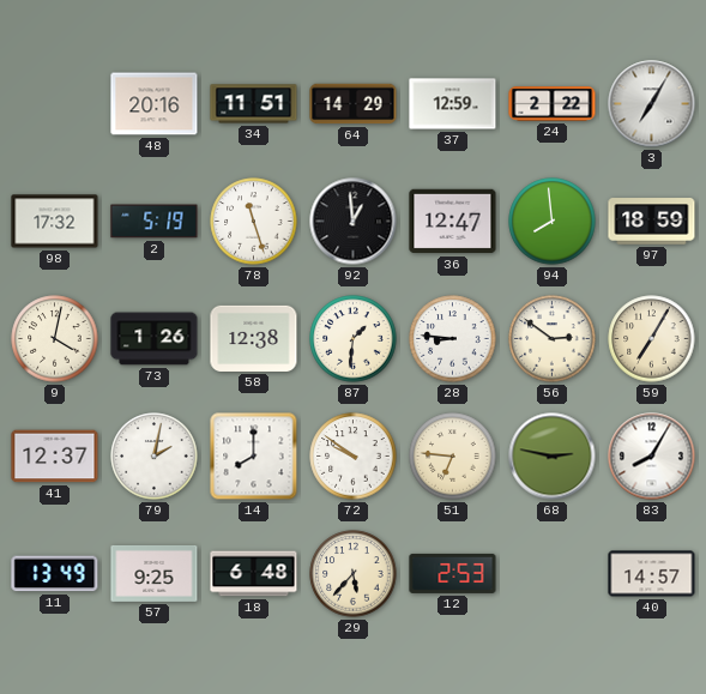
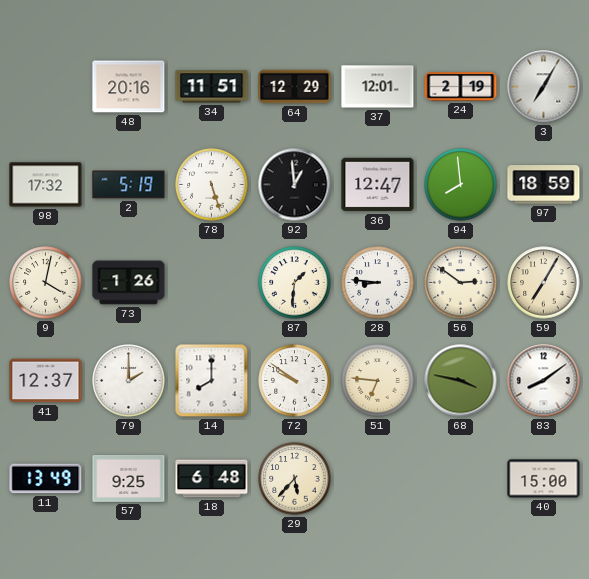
64: 14:29 -> 12:29 (295, 87)
37: 12:59 -> 12:01 (378, 87)
24: 2:22 -> 2:19 (461, 87)
78: 11:27 -> 5:27 (212, 185)
58: 12:38 -> none (254, 338)
79: 2:02 -> 2:00 (129, 381)
68: 2:47 -> 3:47 (461, 381)
83: 8:05 -> 8:09 (544, 381)
12: 2:53 -> none (453, 573)
40: 14:57 -> 15:00 (544, 479)
